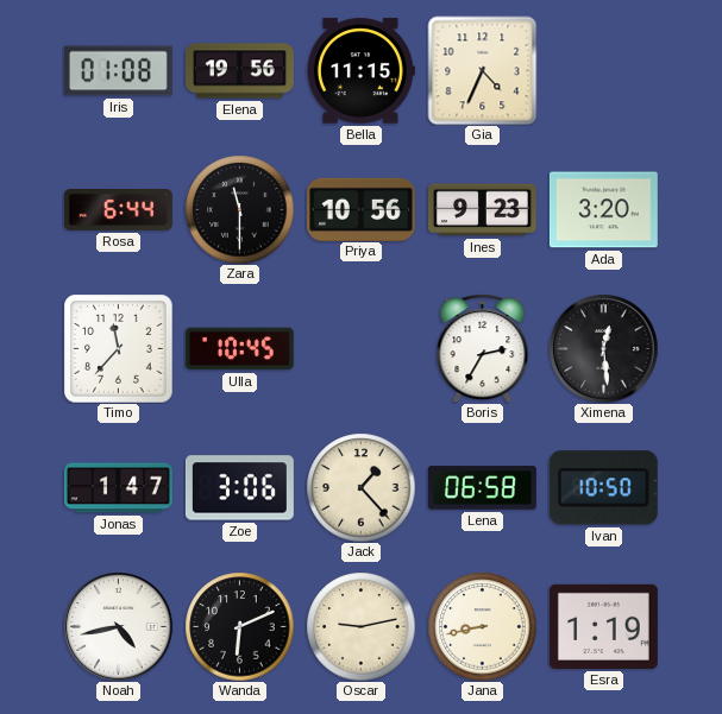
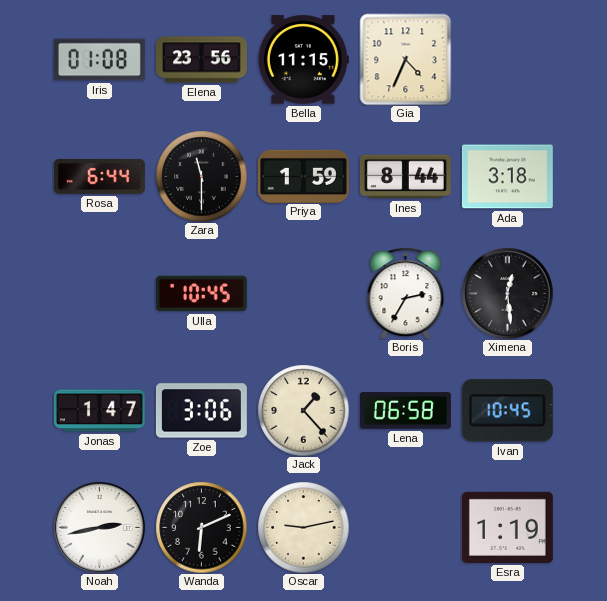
Elena: 19:56 -> 23:56 (201, 60)
Priya: 10:56 -> 1:59 (303, 176)
Ines: 9:23 -> 8:44 (405, 177)
Ada: 3:20 -> 3:18 (507, 177)
Timo: 11:37 -> none (118, 348)
Ivan: 10:50 -> 10:45 (507, 411)
Noah: 4:43 -> 2:43 (99, 527)
Jana: 8:43 -> none (482, 626)
